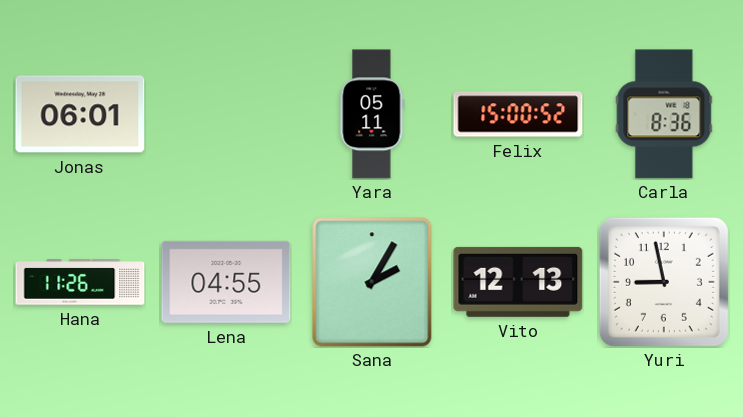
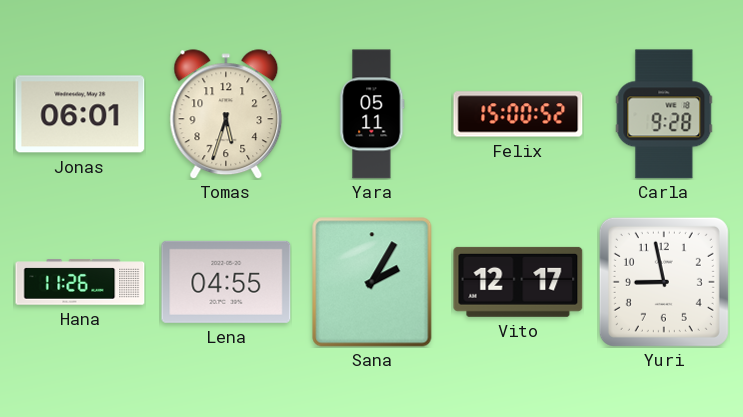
Tomas: none -> 5:33 (226, 114)
Carla: 8:36 -> 9:28 (664, 114)
Vito: 12:13 -> 12:17 (518, 282)
